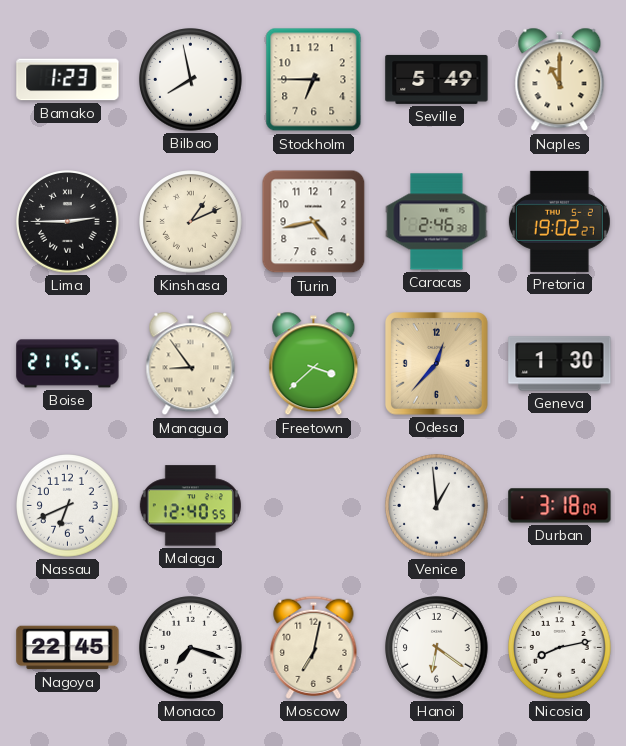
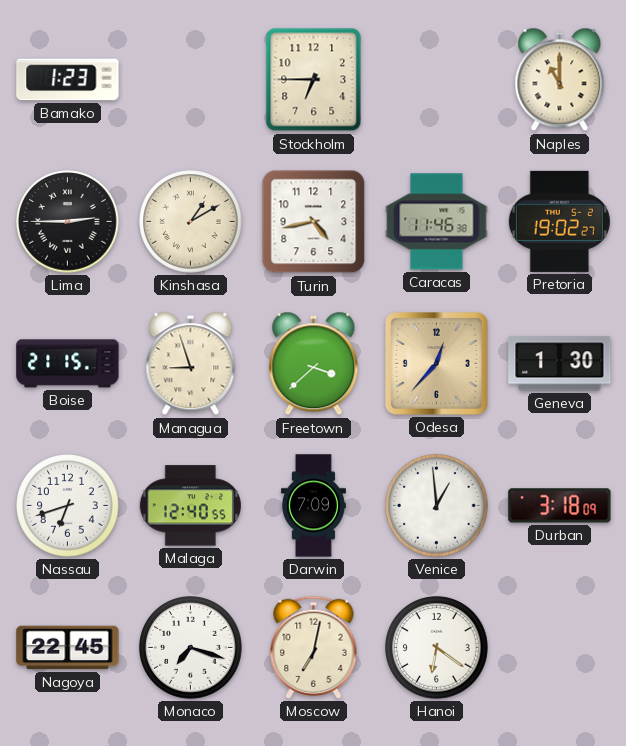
Bilbao: 7:58 -> none (191, 80)
Seville: 5:49 -> none (437, 79)
Kinshasa: 1:11 -> 1:10 (191, 222)
Caracas: 2:46 -> 11:46 (437, 222)
Managua: 8:54 -> 8:57 (191, 364)
Nassau: 6:41 -> 6:42 (68, 506)
Darwin: none -> 7:09 (313, 506)
Nicosia: 8:13 -> none (560, 648)
